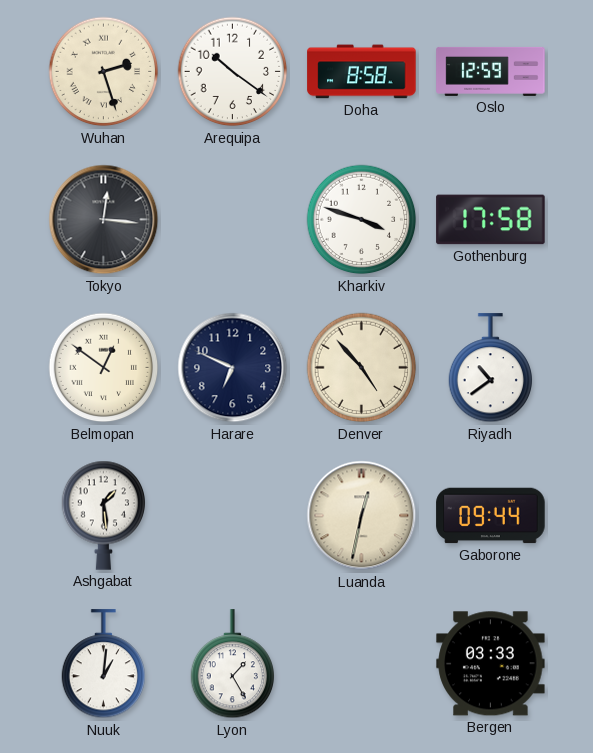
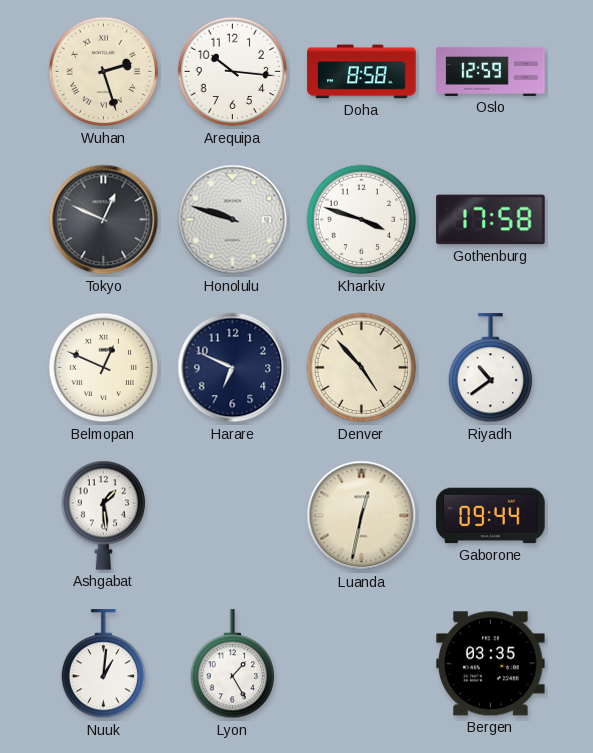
Arequipa: 10:21 -> 10:16 (233, 72)
Tokyo: 12:16 -> 12:49 (104, 220)
Honolulu: none -> 9:48 (233, 220)
Belmopan: 12:51 -> 12:49 (104, 368)
Bergen: 03:33 -> 03:35 (491, 664)
